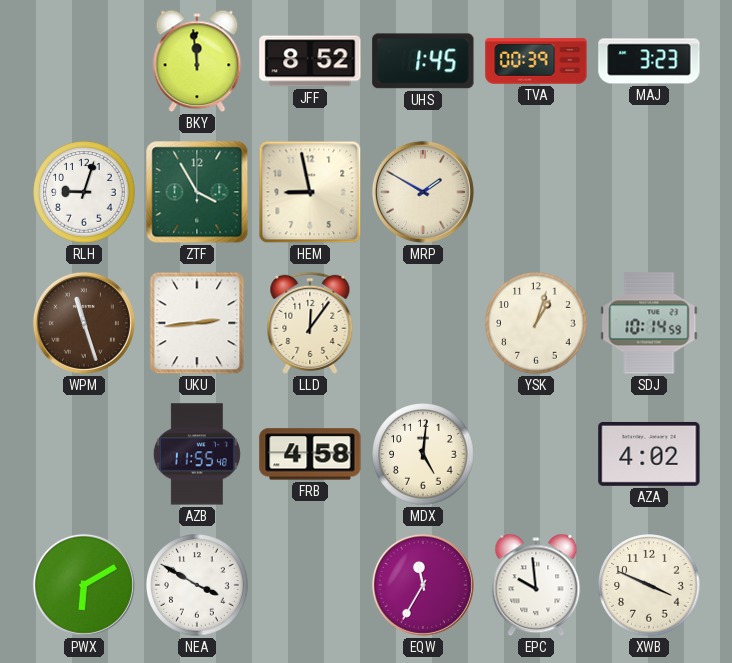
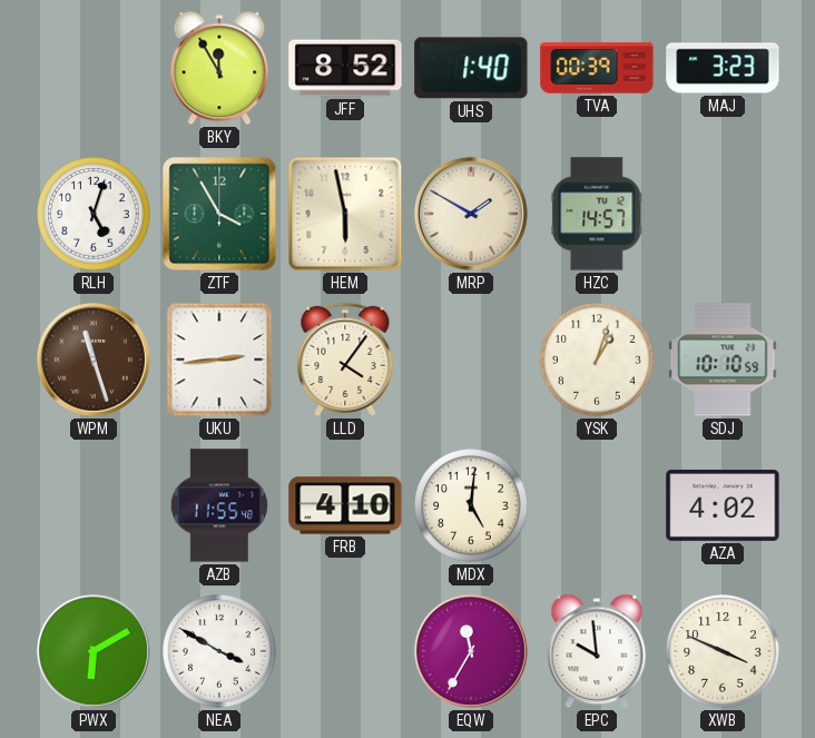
BKY: 11:59 -> 11:55 (219, 68)
UHS: 1:45 -> 1:40 (471, 68)
RLH: 9:03 -> 5:03 (94, 214)
HEM: 8:58 -> 5:58 (345, 214)
HZC: none -> 14:57 (597, 214)
LLD: 12:06 -> 4:06 (345, 360)
SDJ: 10:14 -> 10:10 (723, 360)
FRB: 4:58 -> 4:10 (345, 505)
